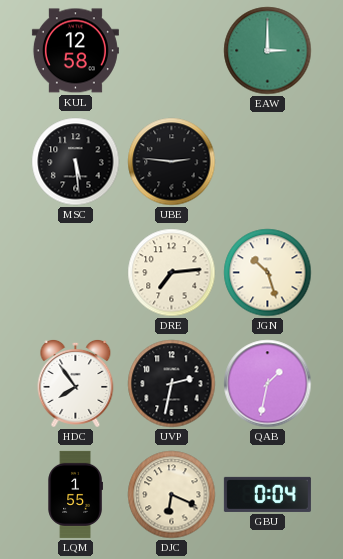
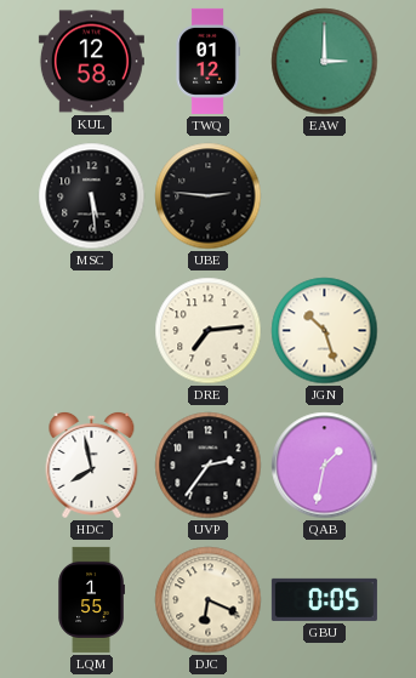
TWQ: none -> 01:12 (207, 61)
HDC: 7:54 -> 7:58 (92, 465)
UVP: 2:32 -> 2:36 (209, 466)
GBU: 0:04 -> 0:05 (324, 599)
